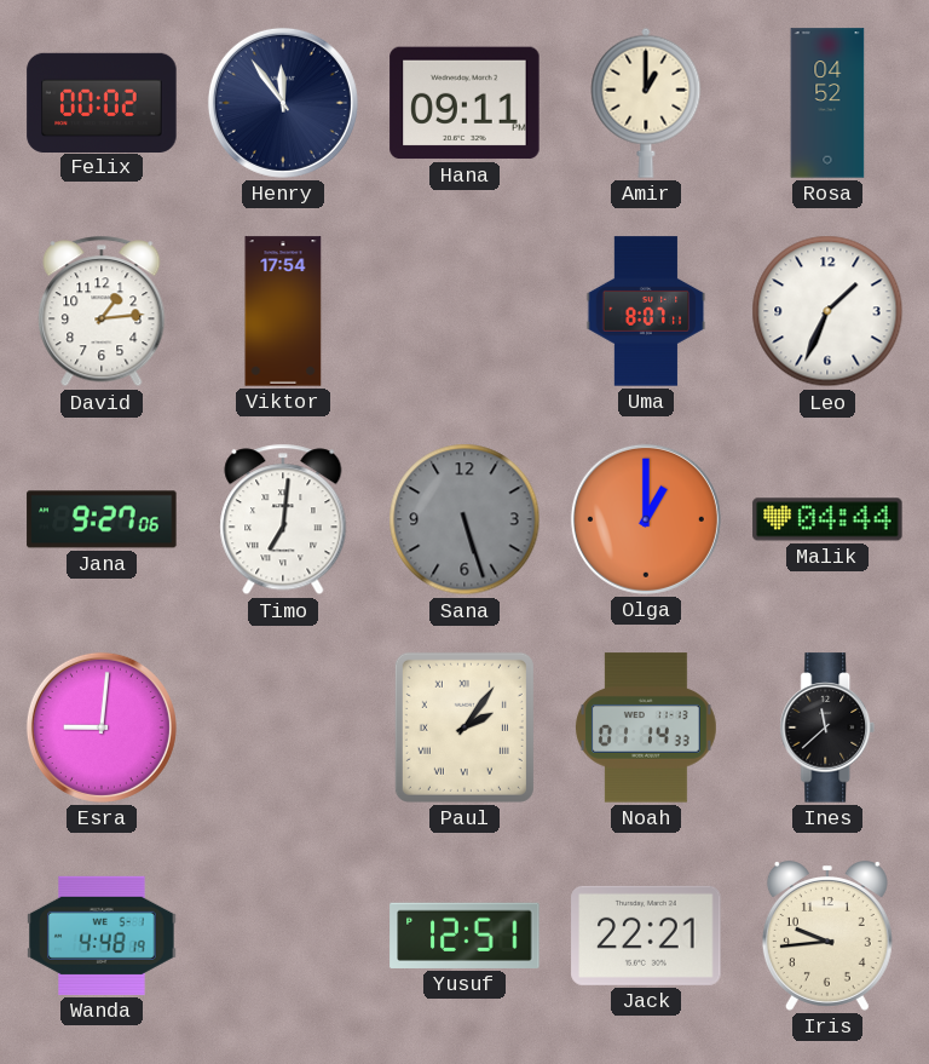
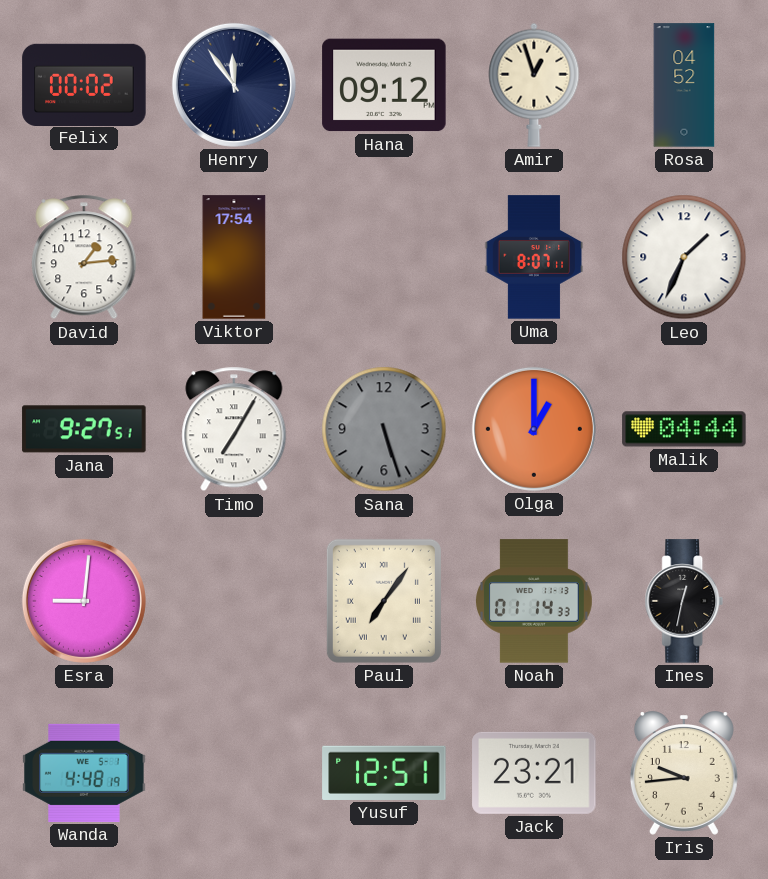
Hana: 09:11 -> 09:12 (384, 85)
Amir: 1:00 -> 12:57 (534, 85)
Jana: 9:27:06 -> 9:27:51 (84, 429)
Timo: 7:01 -> 7:05 (234, 429)
Paul: 2:06 -> 7:06 (384, 601)
Ines: 11:38 -> 12:32 (684, 601)
Jack: 22:21 -> 23:21 (534, 773)
